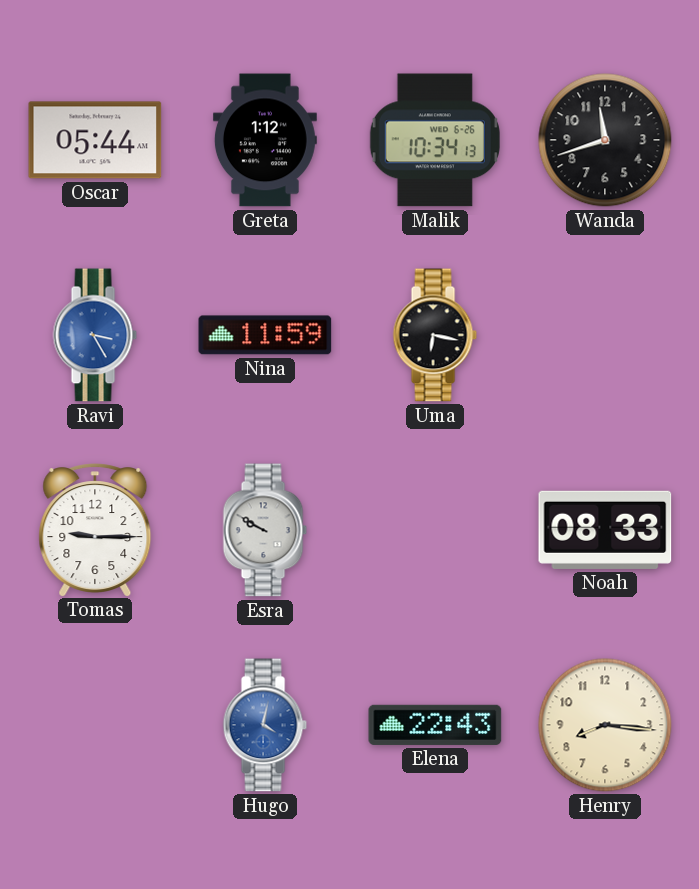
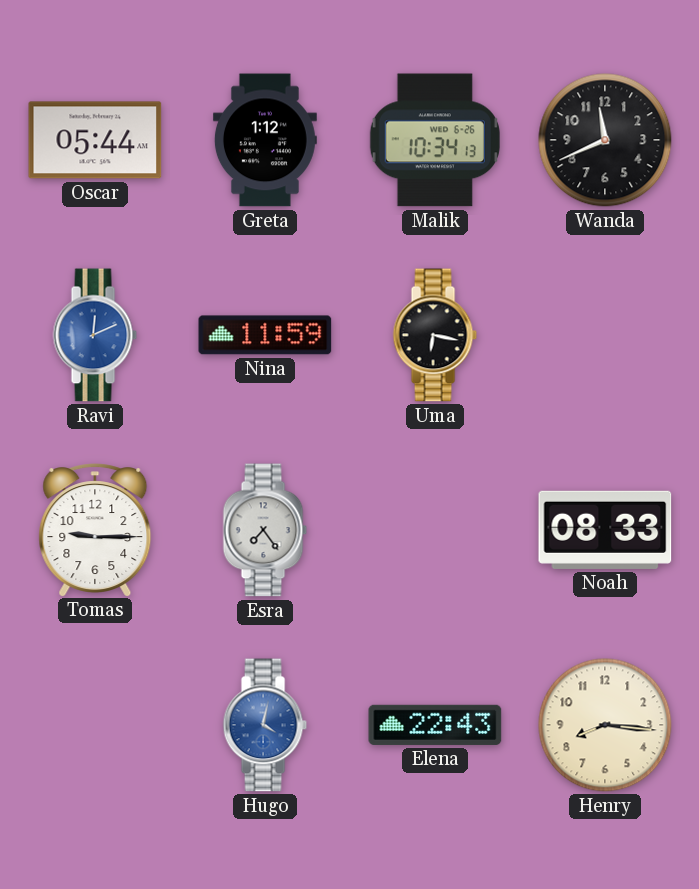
Wanda: 11:42 -> 11:41 (605, 140)
Ravi: 3:25 -> 12:11 (95, 335)
Esra: 9:50 -> 7:24 (265, 530)
